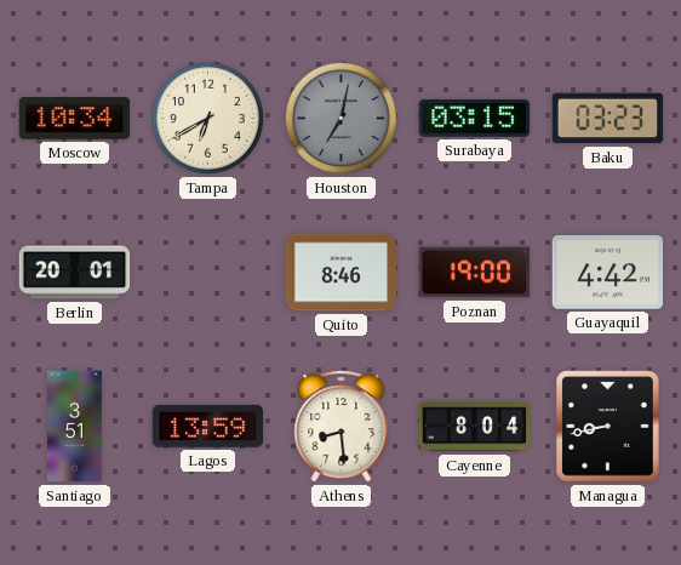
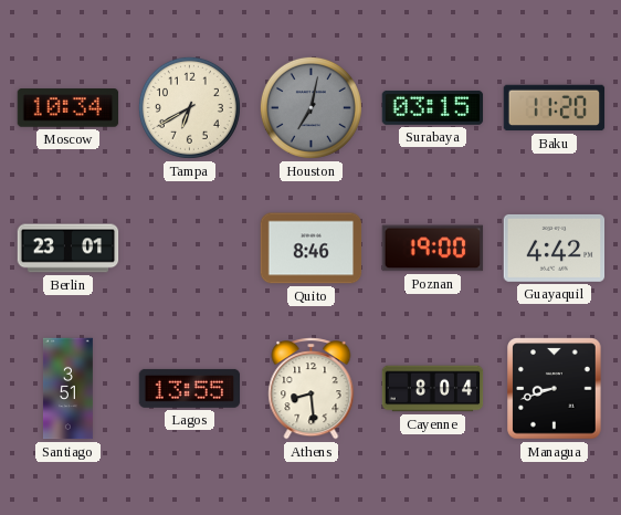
Baku: 03:23 -> 11:20 (555, 108)
Berlin: 20:01 -> 23:01 (69, 249)
Lagos: 13:59 -> 13:55 (190, 388)
Managua: 8:43 -> 8:42 (555, 389)
